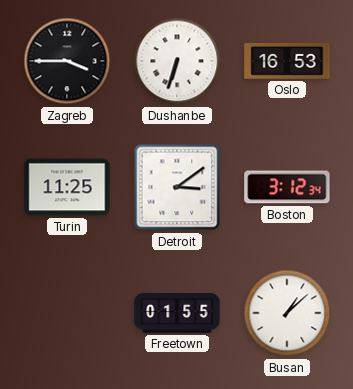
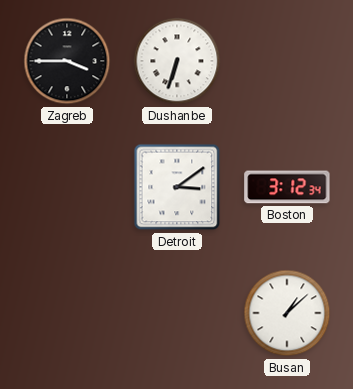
Oslo: 16:53 -> none (287, 61)
Turin: 11:25 -> none (67, 187)
Freetown: 01:55 -> none (177, 314)
